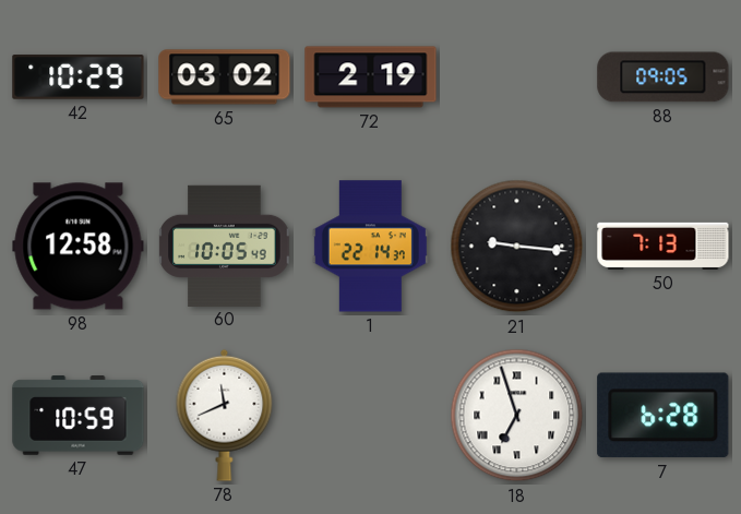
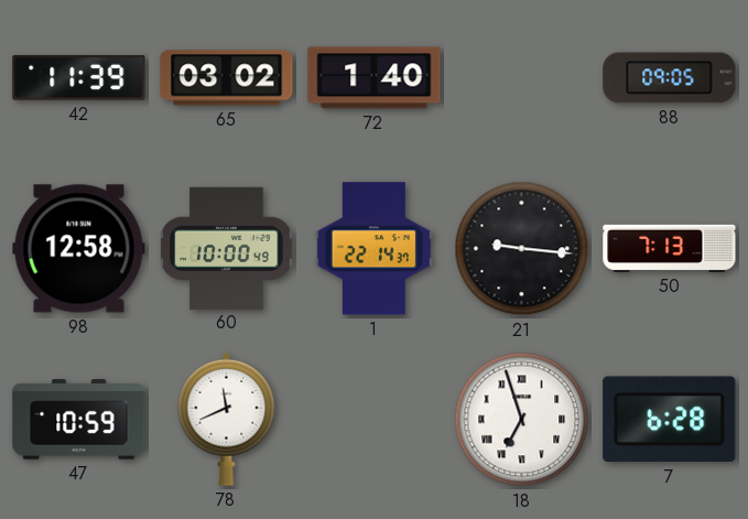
42: 10:29 -> 11:39 (79, 78)
72: 2:19 -> 1:40 (375, 78)
60: 10:05 -> 10:00 (227, 248)
